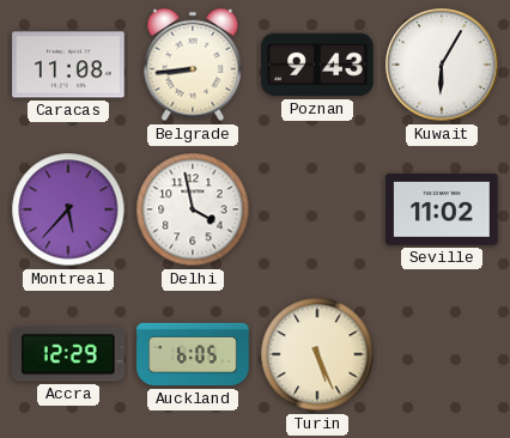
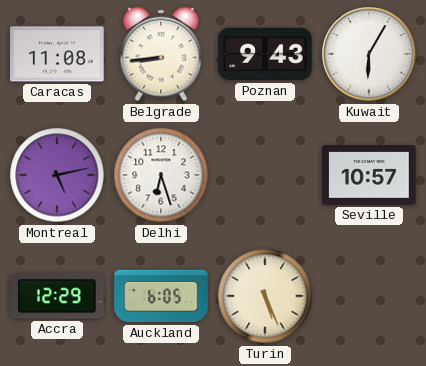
Montreal: 5:37 -> 5:13 (57, 175)
Delhi: 3:58 -> 6:27 (161, 175)
Seville: 11:02 -> 10:57 (369, 175)
